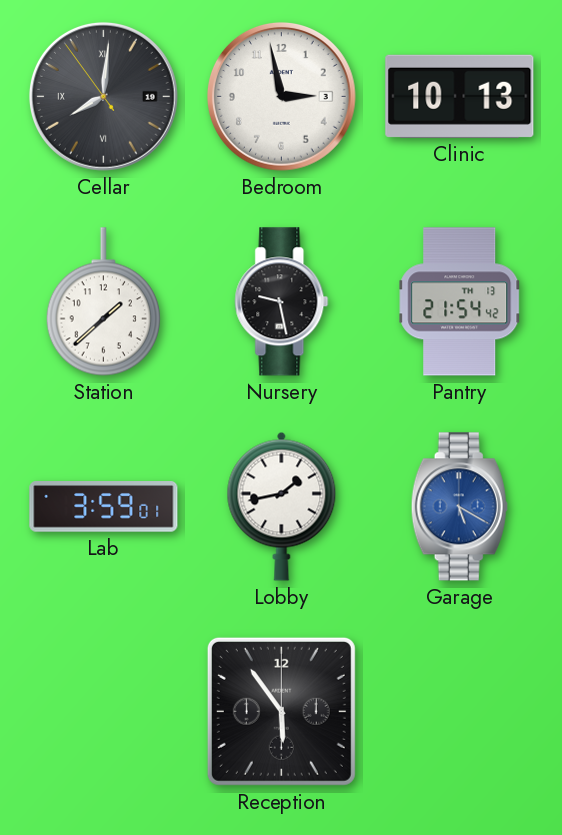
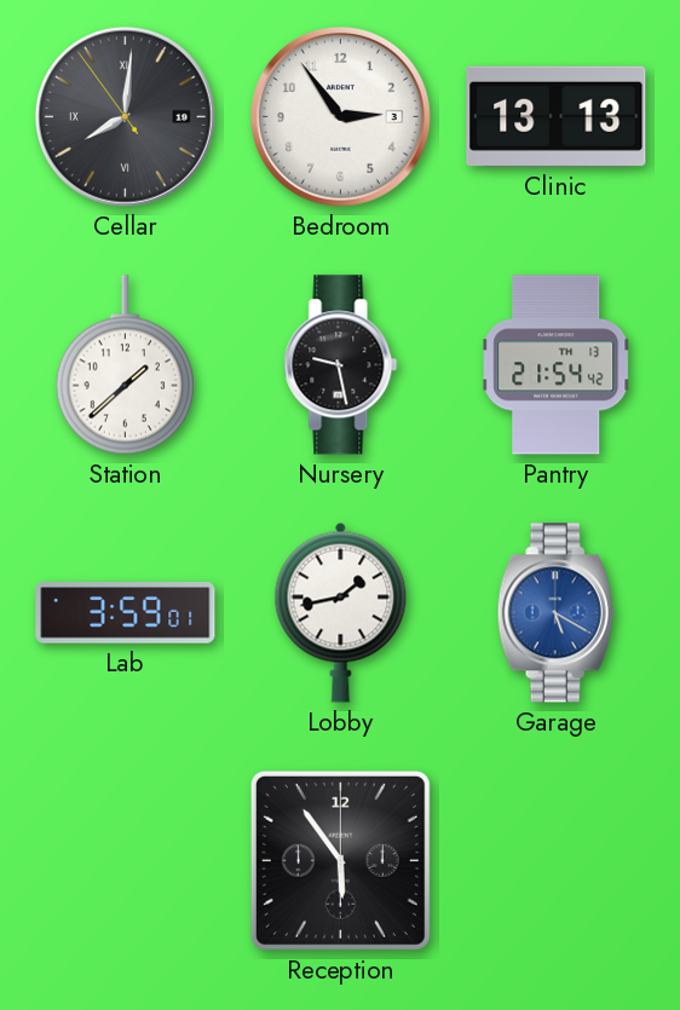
Bedroom: 2:58 -> 2:54 (340, 116)
Clinic: 10:13 -> 13:13 (557, 116)
